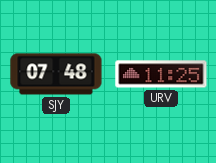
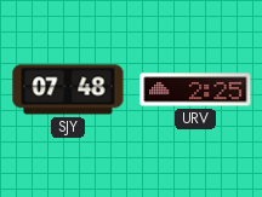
URV: 11:25 -> 2:25 (195, 89)
